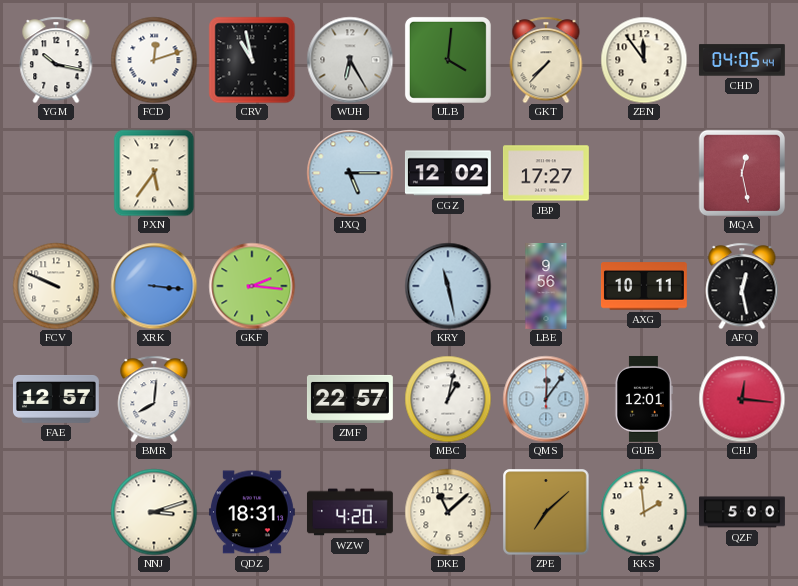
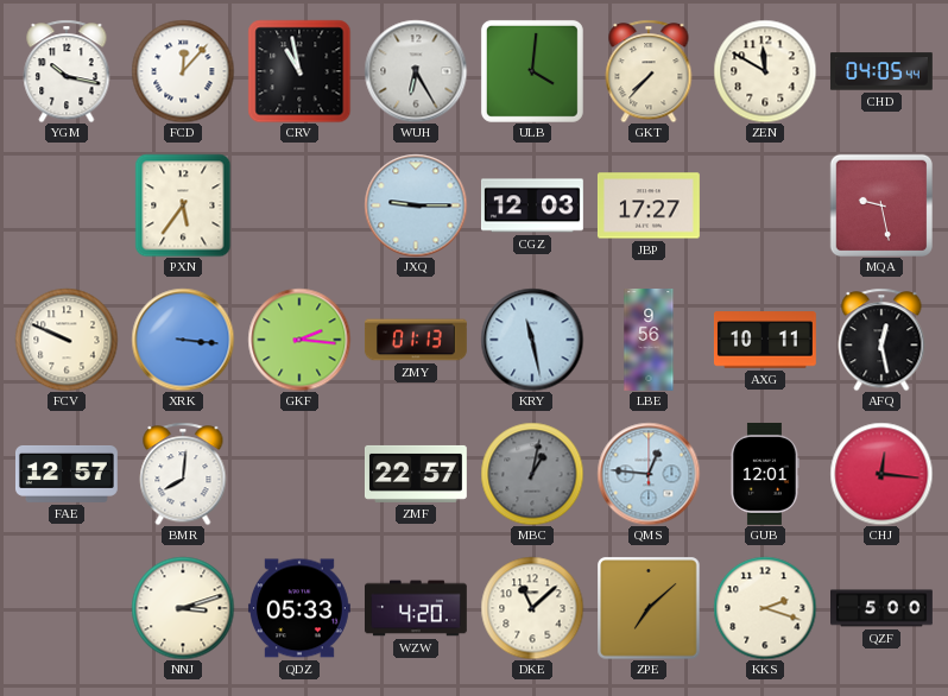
FCD: 12:12 -> 12:07 (183, 71)
ZEN: 11:54 -> 11:50 (765, 71)
JXQ: 5:15 -> 9:15 (416, 205)
CGZ: 12:02 -> 12:03 (532, 205)
MQA: 12:28 -> 9:28 (880, 204)
ZMY: none -> 01:13 (416, 340)
MBC dial: white -> grey (532, 474)
QMS: 12:06 -> 12:46 (649, 474)
QDZ: 18:31 -> 05:33 (299, 608)
KKS: 1:59 -> 2:18 (765, 608)
